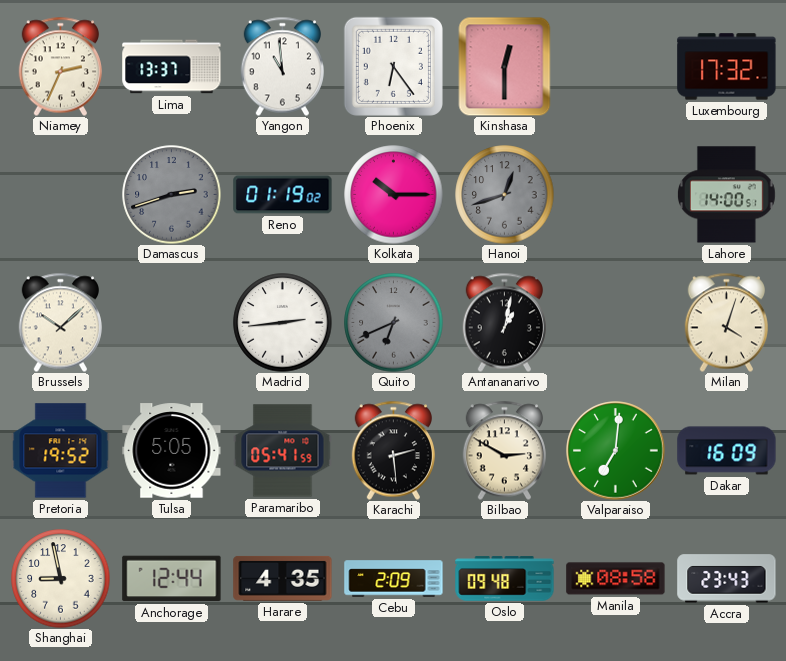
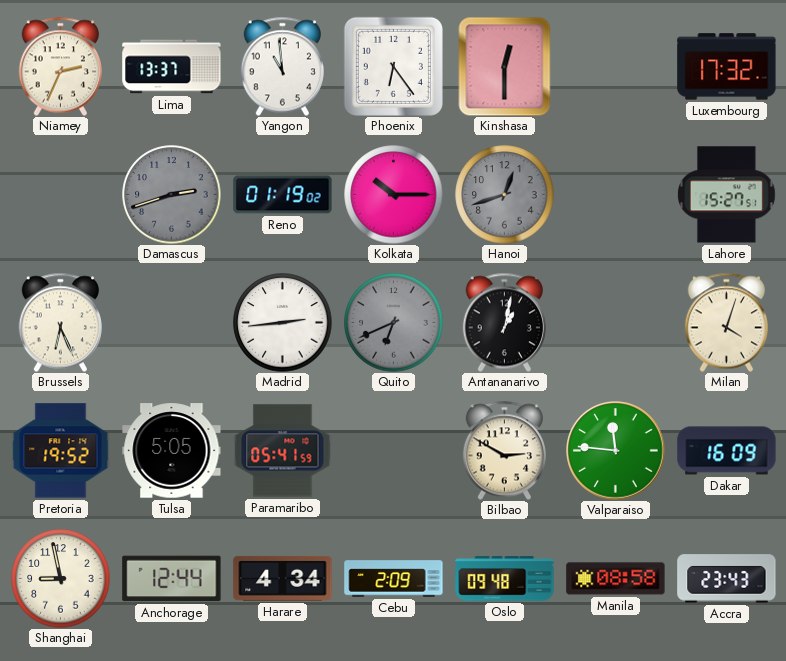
Lahore: 14:00 -> 15:27 (726, 195)
Brussels: 10:08 -> 6:26 (60, 322)
Karachi: 2:29 -> none (393, 450)
Valparaiso: 7:01 -> 11:46 (616, 451)
Harare: 4:35 -> 4:34 (283, 578)
